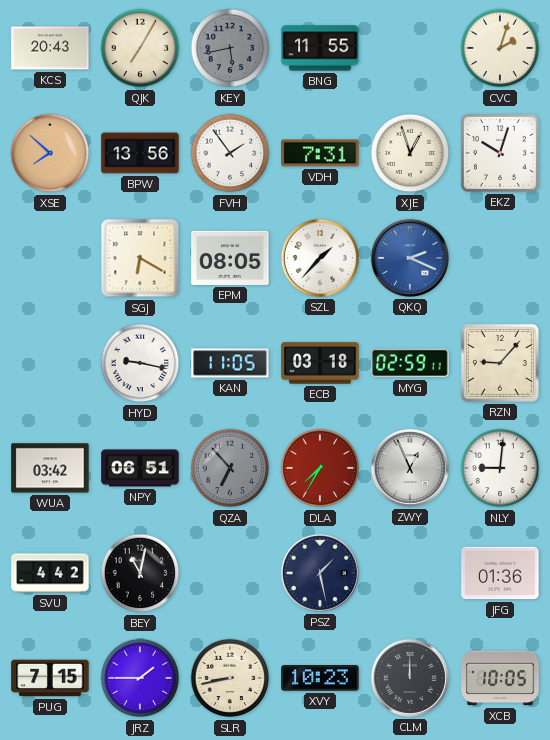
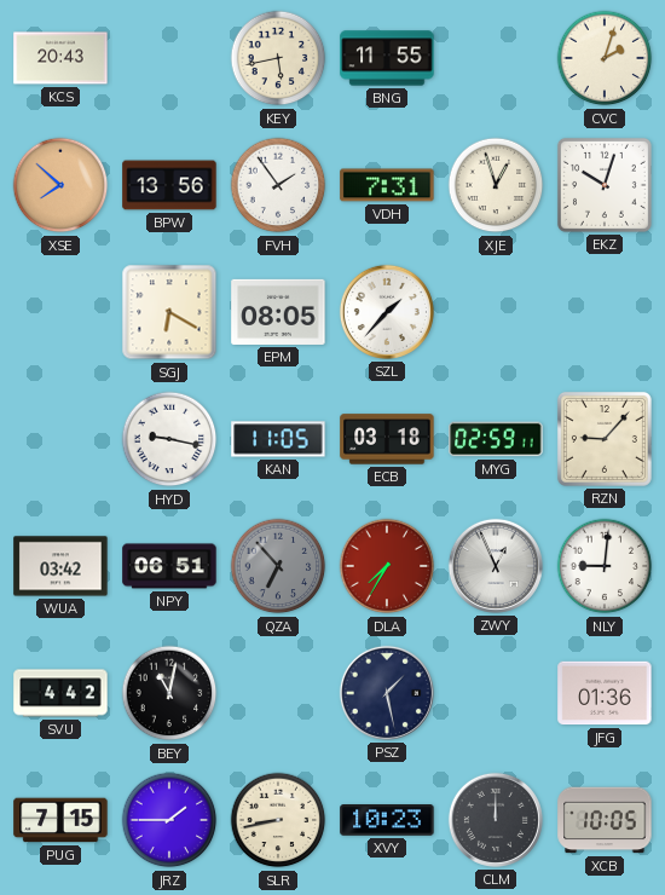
QJK: 7:05 -> none (140, 48)
KEY dial: grey -> cream (278, 58)
QKQ: 2:19 -> none (410, 258)
